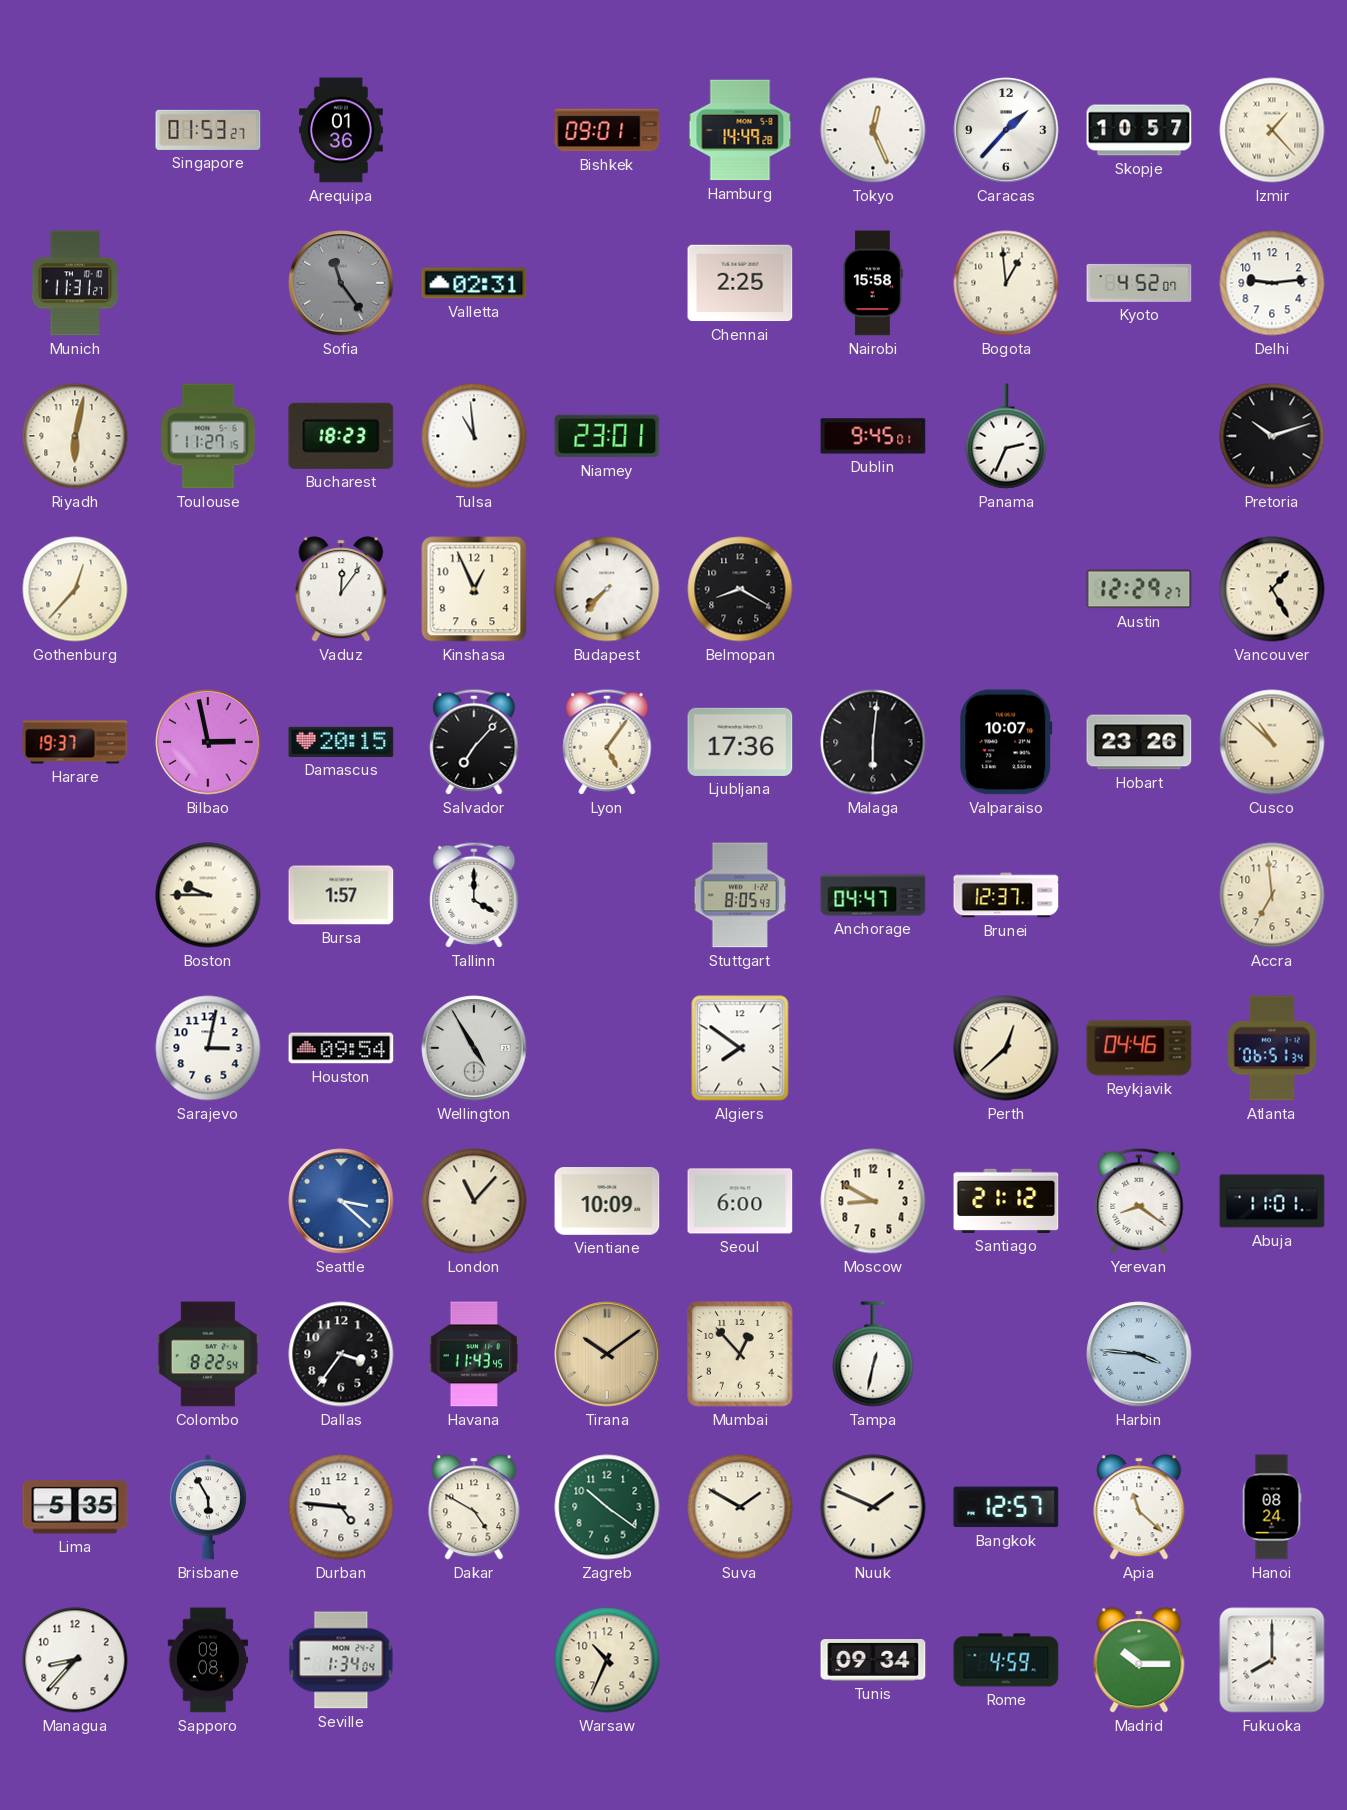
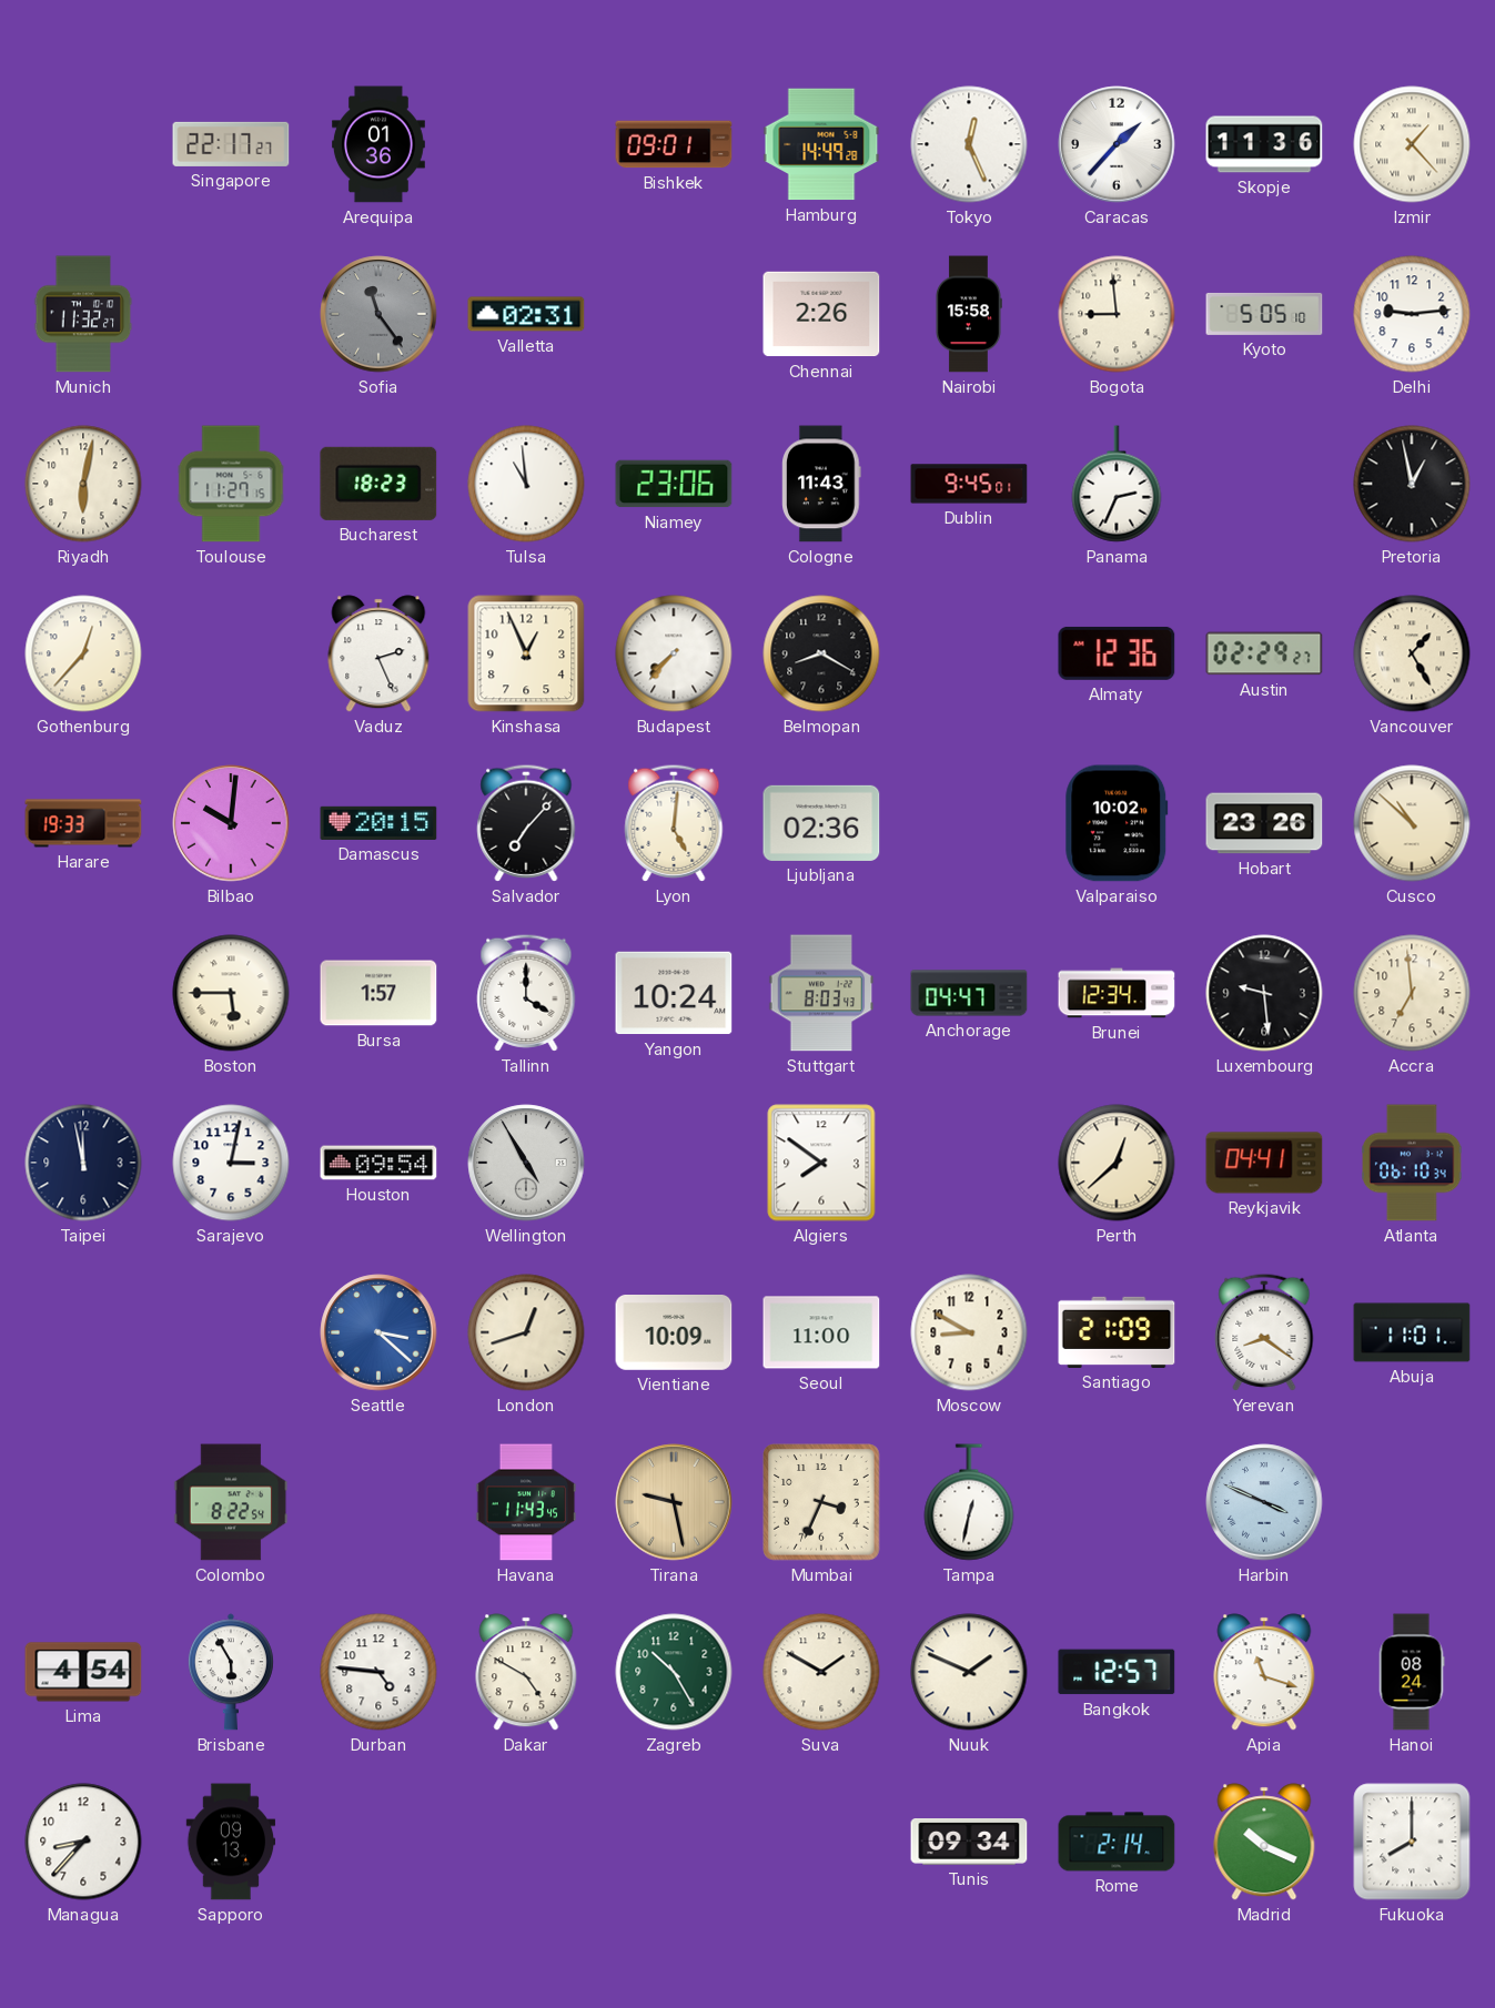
Singapore: 01:53 -> 22:17 (231, 144)
Skopje: 10:57 -> 11:36 (1264, 144)
Munich: 11:31 -> 11:32 (83, 314)
Chennai: 2:25 -> 2:26 (821, 314)
Bogota: 12:59 -> 8:59 (1117, 314)
Kyoto: 4:52 -> 5:05 (1264, 314)
Niamey: 23:01 -> 23:06 (674, 484)
Cologne: none -> 11:43 (821, 484)
Pretoria: 10:12 -> 12:58 (1412, 484)
Vaduz: 12:06 -> 2:26 (378, 653)
Almaty: none -> 12:36 (1117, 653)
Austin: 12:29 -> 02:29 (1264, 653)
Harare: 19:37 -> 19:33 (83, 823)
Bilbao: 2:58 -> 10:01 (231, 823)
Lyon: 5:06 -> 5:01 (674, 823)
Ljubljana: 17:36 -> 02:36 (821, 823)
Malaga: 6:01 -> none (873, 742)
Valparaiso: 10:07 -> 10:02 (1117, 823)
Boston: 9:45 -> 5:45 (231, 993)
Yangon: none -> 10:24 (674, 993)
Stuttgart: 8:05 -> 8:03 (821, 993)
Brunei: 12:37 -> 12:34 (1117, 993)
Luxembourg: none -> 9:29 (1264, 993)
Taipei: none -> 11:58 (83, 1163)
Reykjavik: 04:46 -> 04:41 (1264, 1163)
Atlanta: 06:51 -> 06:10 (1413, 1163)
London: 11:07 -> 12:42 (526, 1332)
Seoul: 6:00 -> 11:00 (821, 1332)
Santiago: 21:12 -> 21:09 (1117, 1332)
Dallas: 3:36 -> none (341, 1354)
Tirana: 10:09 -> 9:28 (674, 1502)
Mumbai: 12:53 -> 3:34 (821, 1502)
Harbin: 3:46 -> 3:49 (1264, 1502)
Lima: 5:35 -> 4:54 (83, 1672)
Zagreb: 10:21 -> 10:25 (674, 1672)
Apia: 11:22 -> 11:18 (1264, 1672)
Sapporo: 09:08 -> 09:13 (231, 1842)
Seville: 1:34 -> none (341, 1660)
Warsaw: 10:34 -> none (607, 1660)
Rome: 4:59 -> 2:14 (1117, 1842)
Madrid: 10:15 -> 10:19 (1264, 1842)
